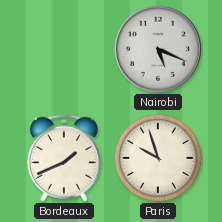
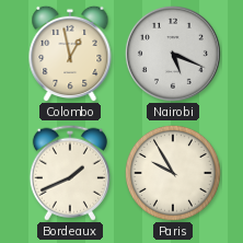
Colombo: none -> 12:58 (70, 54)
Paris: 9:57 -> 9:55 (173, 173)
